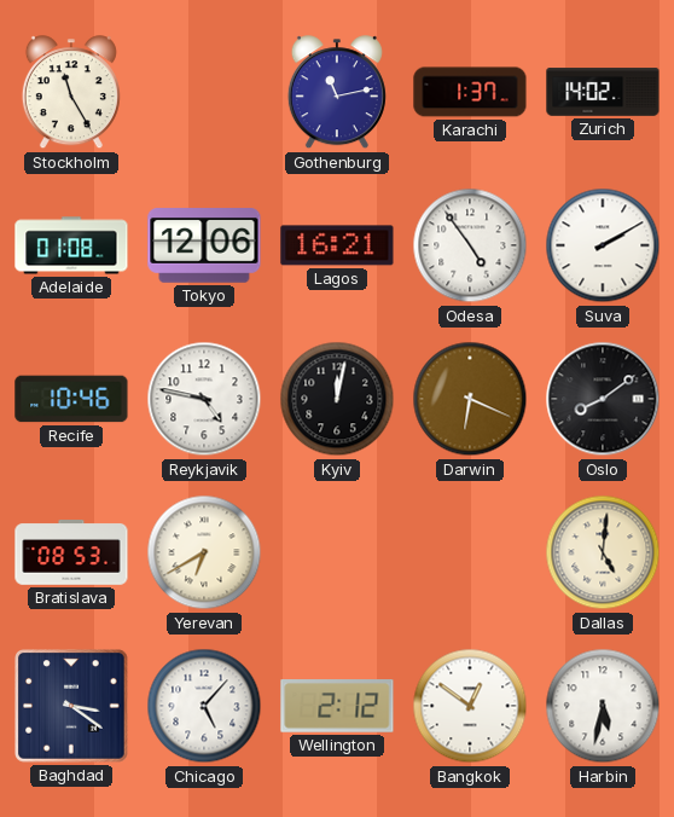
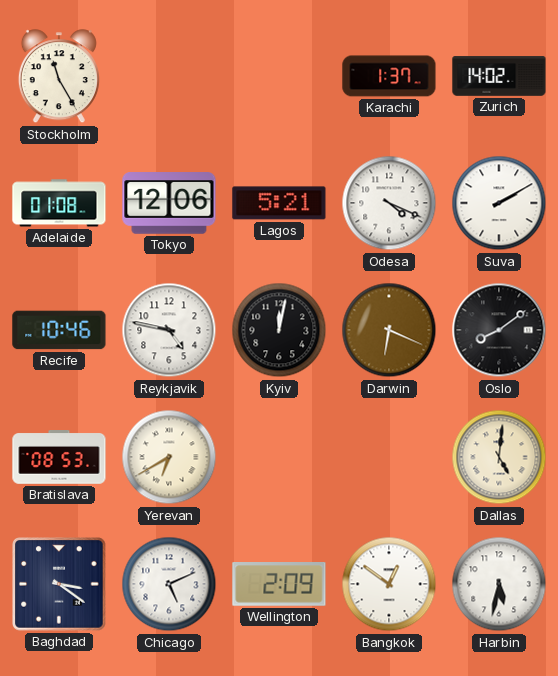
Gothenburg: 11:13 -> none (337, 93)
Lagos: 16:21 -> 5:21 (279, 203)
Odesa: 4:54 -> 4:19 (389, 203)
Chicago: 5:07 -> 5:11 (169, 584)
Wellington: 2:12 -> 2:09 (279, 584)
